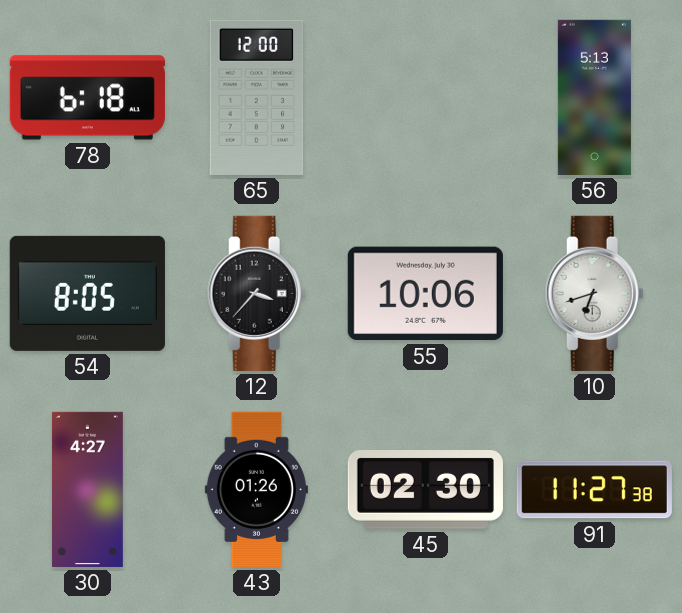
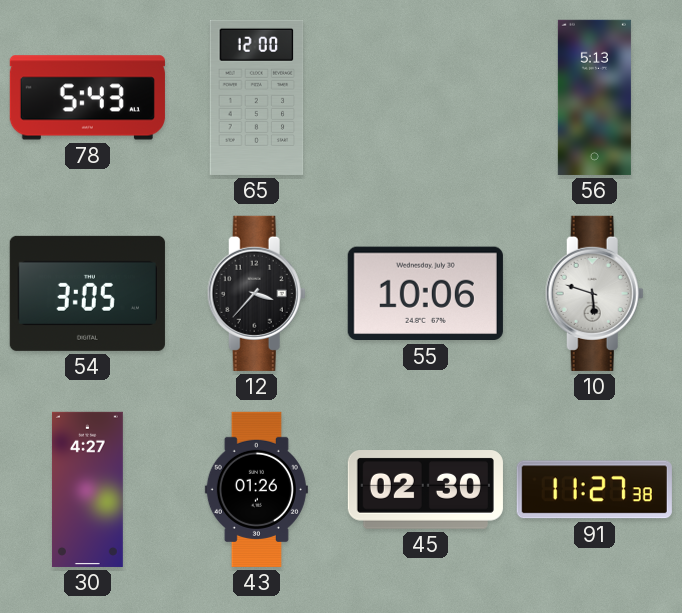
78: 6:18 -> 5:43 (87, 98)
54: 8:05 -> 3:05 (87, 293)
10: 6:42 -> 5:48 (594, 293)
